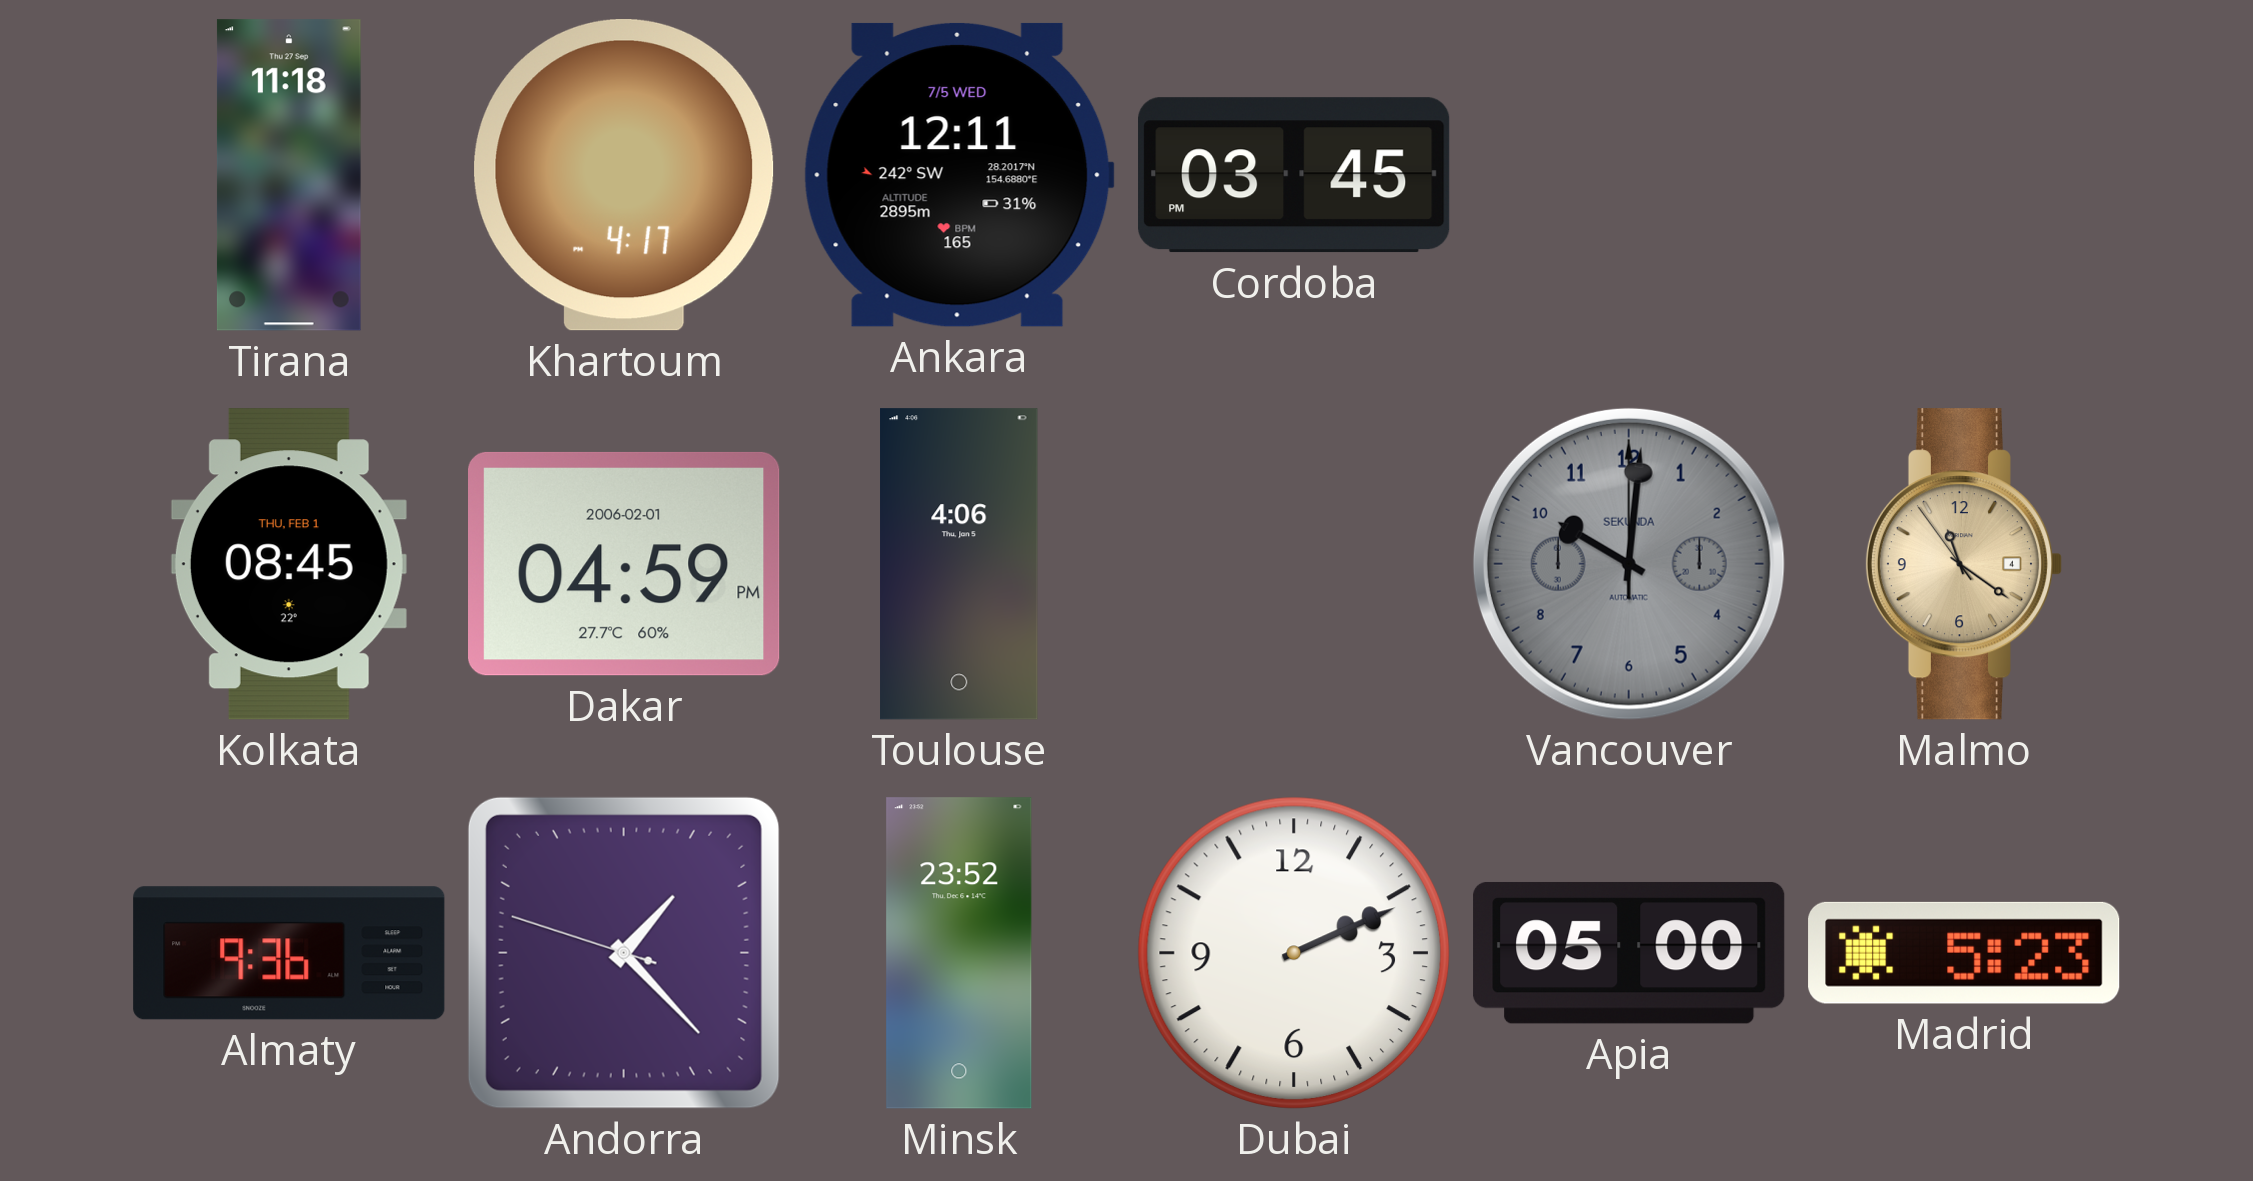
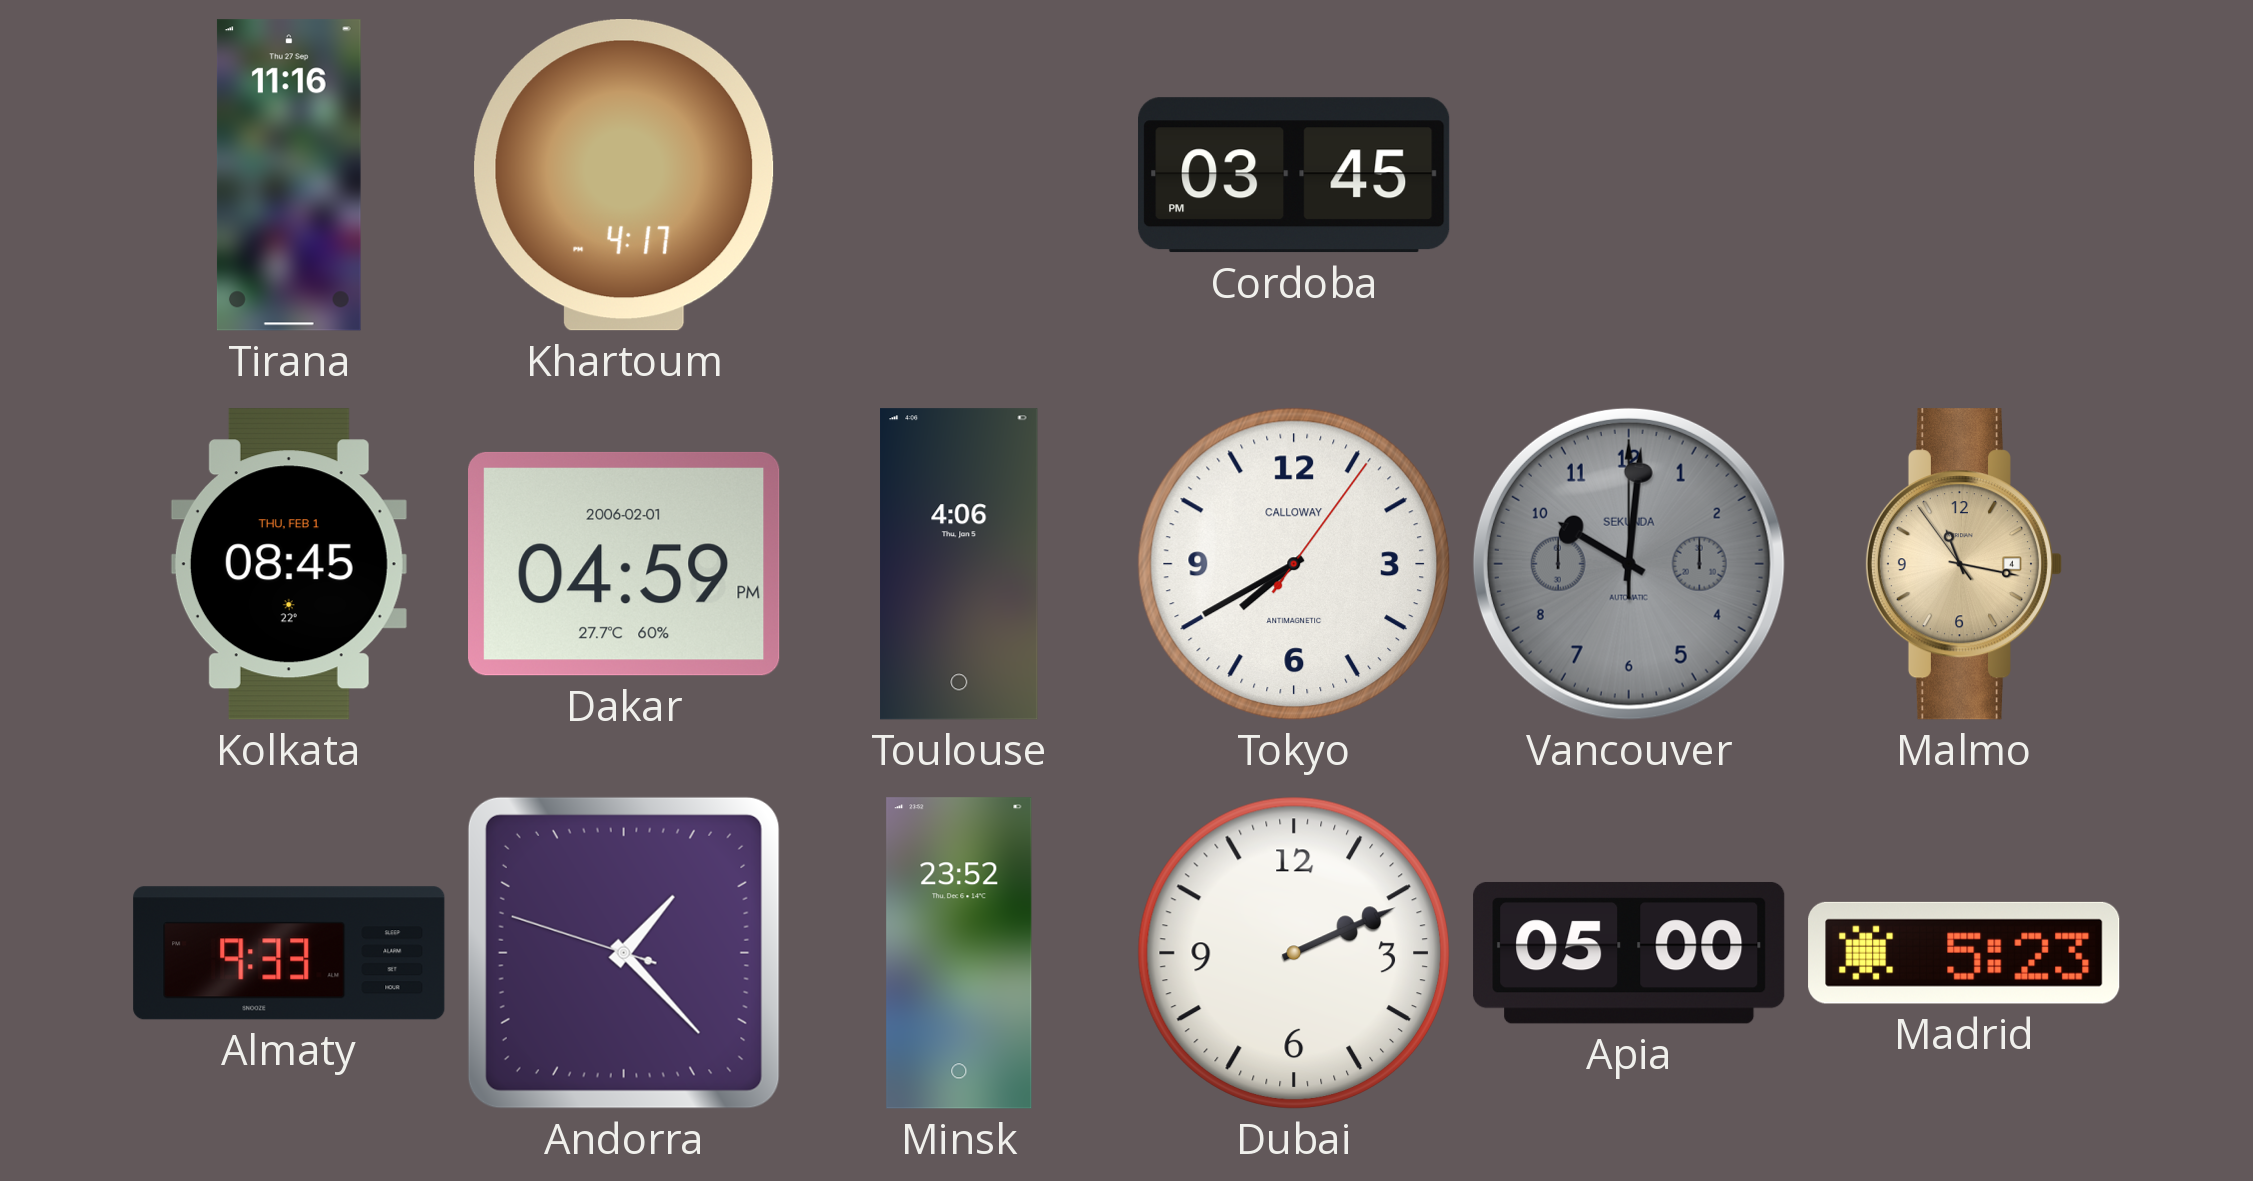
Tirana: 11:18 -> 11:16 (289, 175)
Ankara: 12:11 -> none (959, 175)
Tokyo: none -> 7:40 (1294, 564)
Malmo: 11:20 -> 11:16 (1963, 564)
Almaty: 9:36 -> 9:33 (289, 953)
